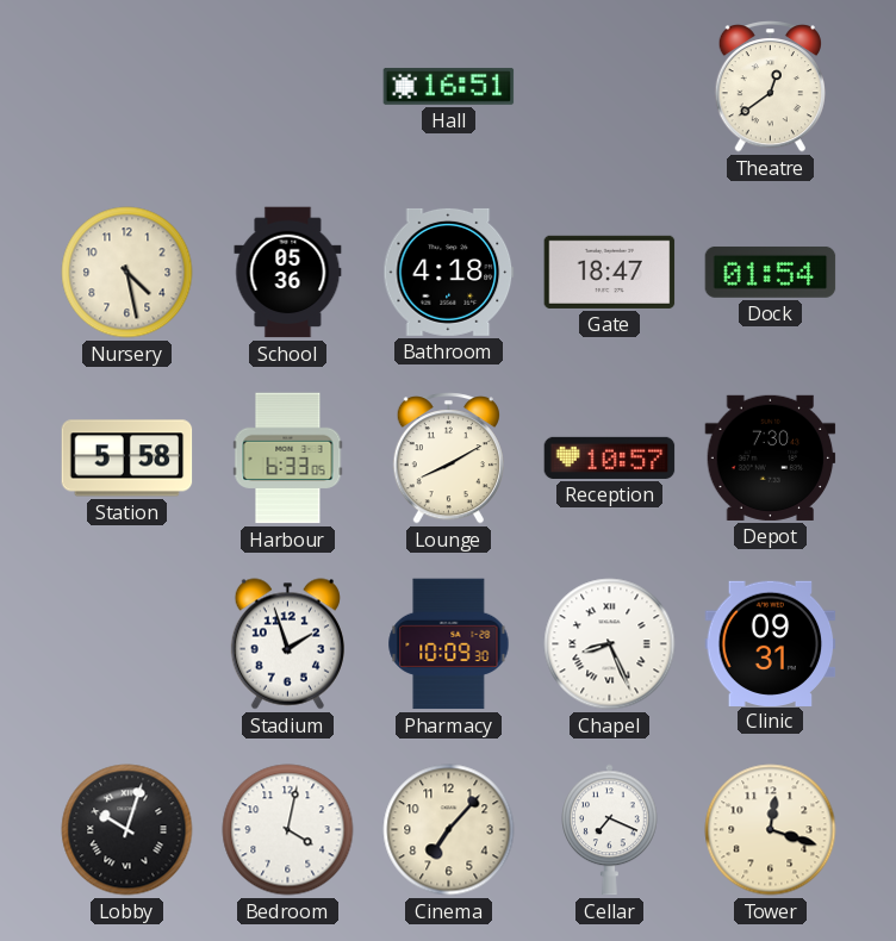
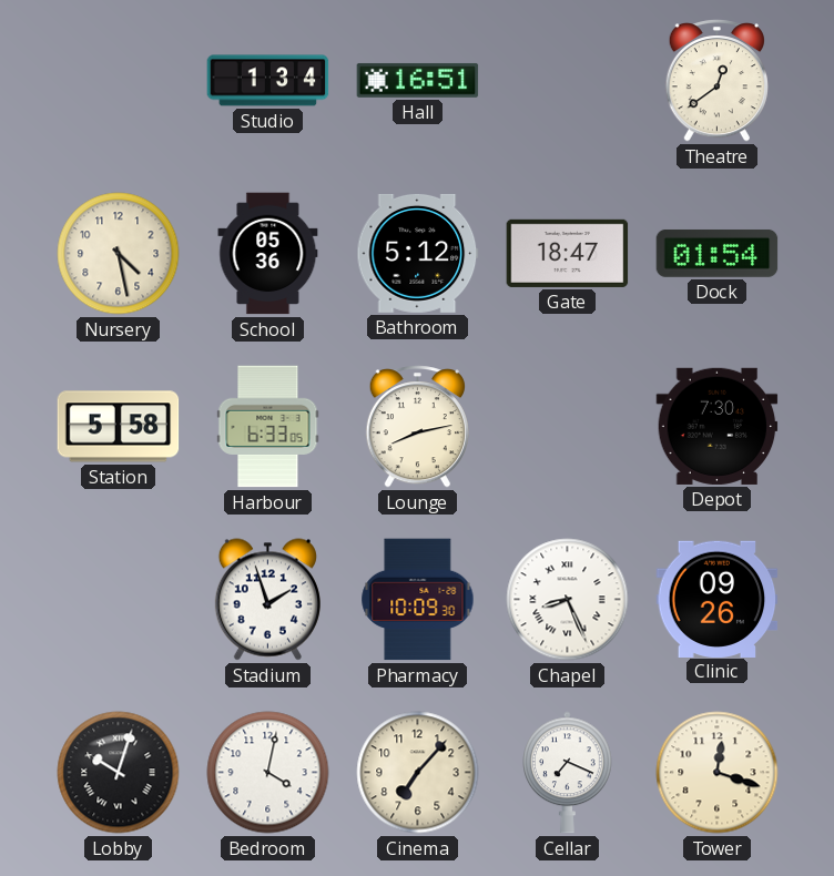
Studio: none -> 1:34 (268, 81)
Bathroom: 4:18 -> 5:12 (418, 253)
Lounge: 8:10 -> 8:13 (417, 427)
Reception: 10:57 -> none (610, 457)
Clinic: 09:31 -> 09:26 (718, 599)
